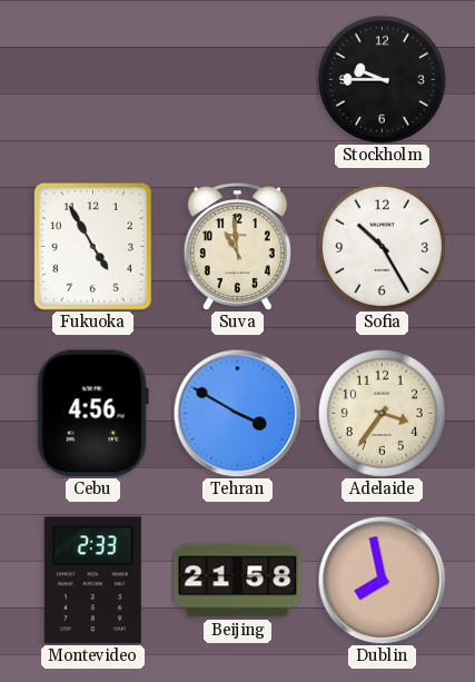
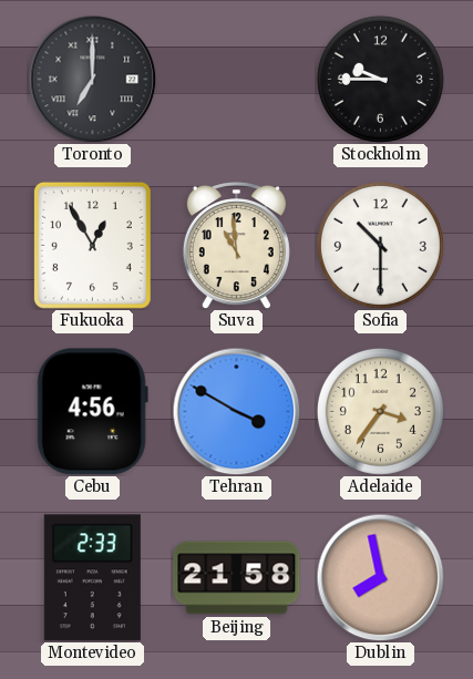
Toronto: none -> 7:00 (92, 79)
Fukuoka: 4:55 -> 12:55 (92, 245)
Sofia: 10:25 -> 10:30 (380, 245)
